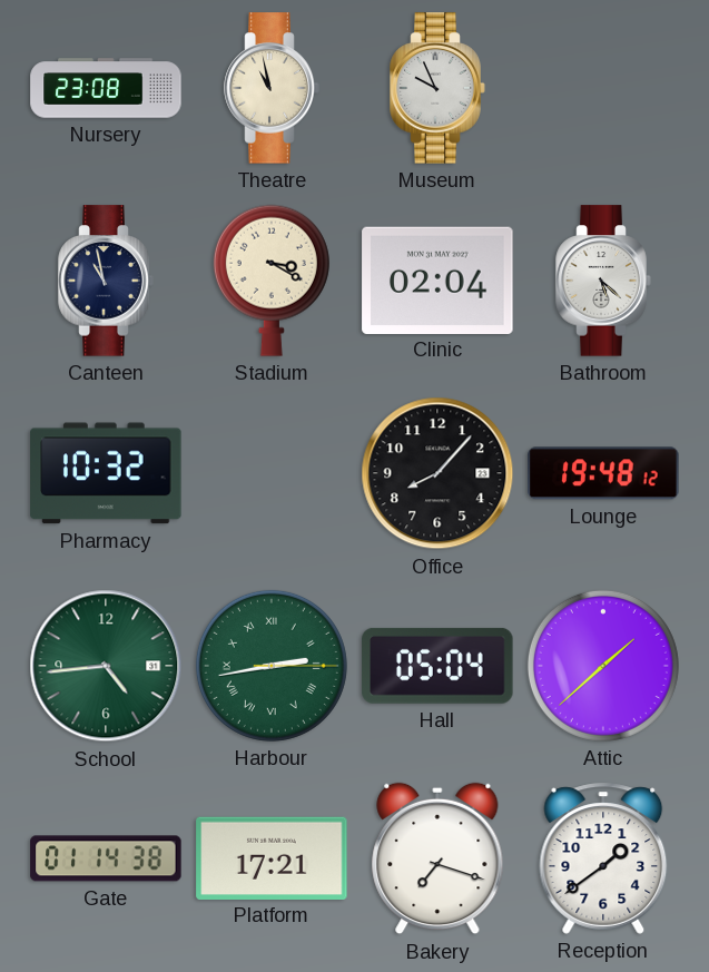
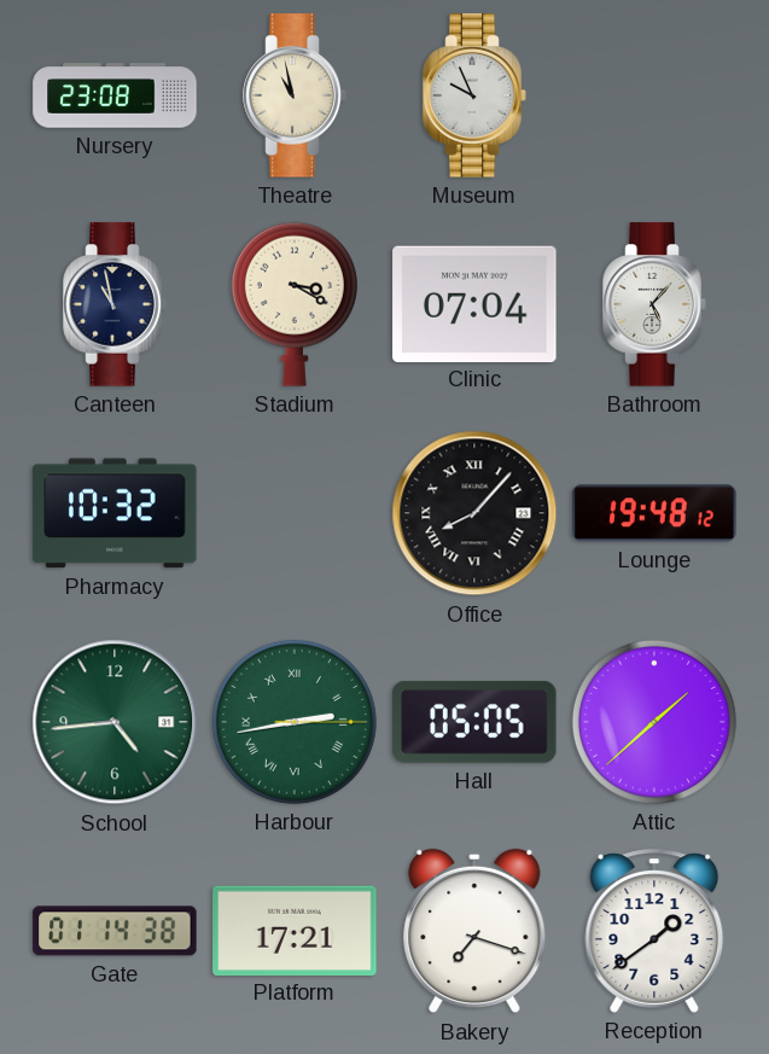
Clinic: 02:04 -> 07:04 (474, 303)
Bathroom: 5:22 -> 5:07 (654, 304)
Office numerals: Arabic -> Roman (474, 513)
Hall: 05:04 -> 05:05 (474, 722)
